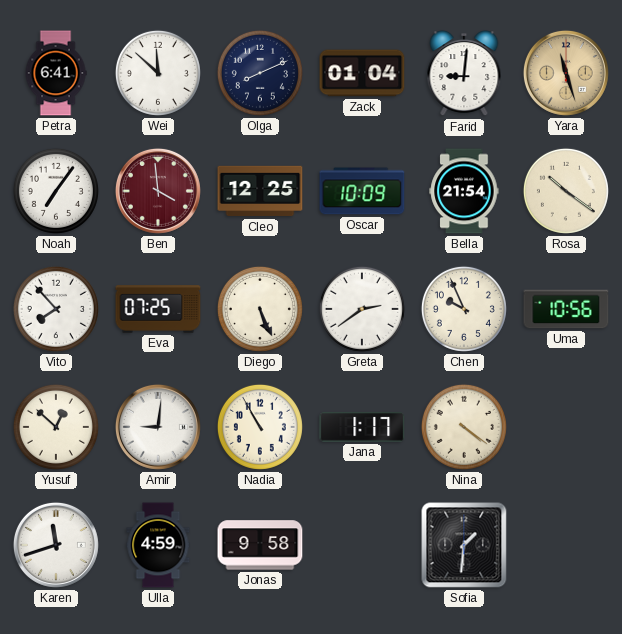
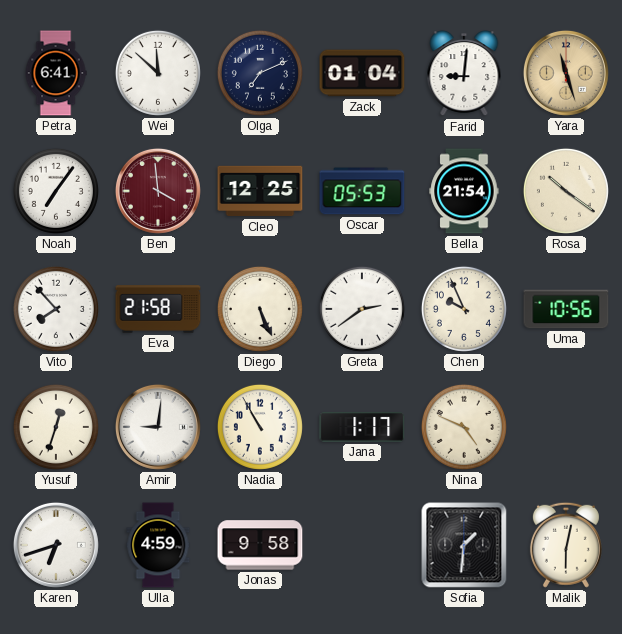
Olga: 8:11 -> 7:11 (260, 73)
Oscar: 10:09 -> 05:53 (362, 191)
Eva: 07:25 -> 21:58 (158, 309)
Yusuf: 12:52 -> 12:33 (56, 427)
Nina: 4:21 -> 4:49 (464, 427)
Karen: 11:42 -> 6:42 (56, 545)
Malik: none -> 6:02 (566, 545)
